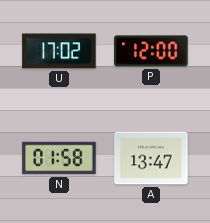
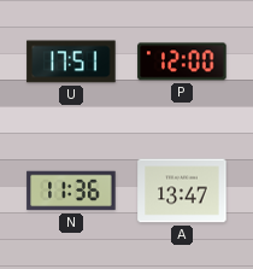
U: 17:02 -> 17:51 (71, 62)
N: 01:58 -> 11:36 (71, 191)
